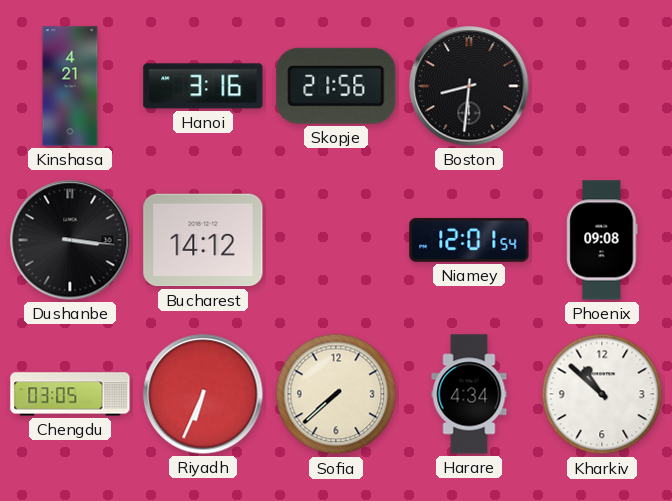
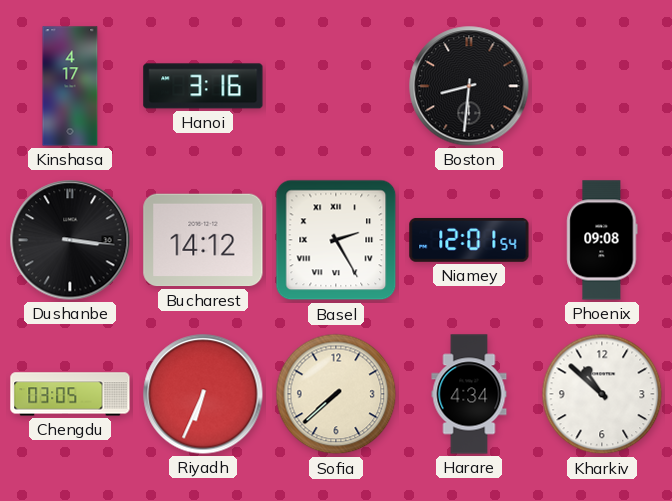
Kinshasa: 4:21 -> 4:17 (70, 86)
Skopje: 21:56 -> none (336, 86)
Basel: none -> 2:25 (336, 240)
